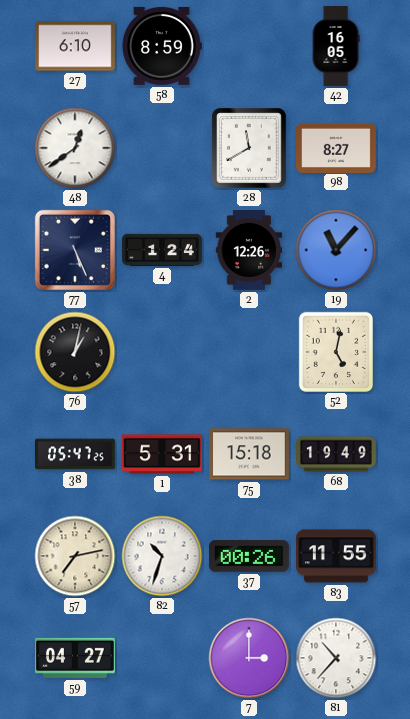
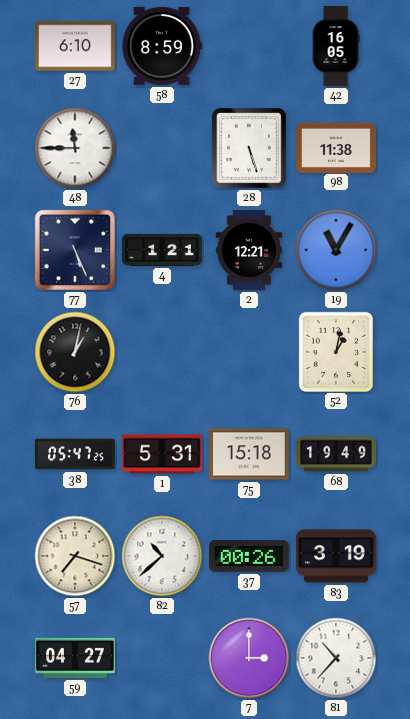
48: 12:39 -> 11:45 (75, 148)
28: 11:40 -> 5:27 (250, 149)
98: 8:27 -> 11:38 (337, 147)
4: 1:24 -> 1:21 (162, 250)
2: 12:26 -> 12:21 (249, 251)
19: 11:07 -> 11:05 (336, 250)
52: 5:02 -> 1:02 (335, 351)
57: 7:13 -> 7:18 (75, 556)
82: 10:33 -> 10:38 (162, 556)
83: 11:55 -> 3:19 (337, 556)
